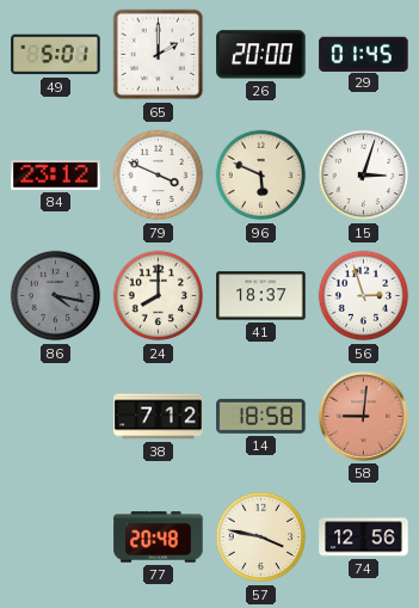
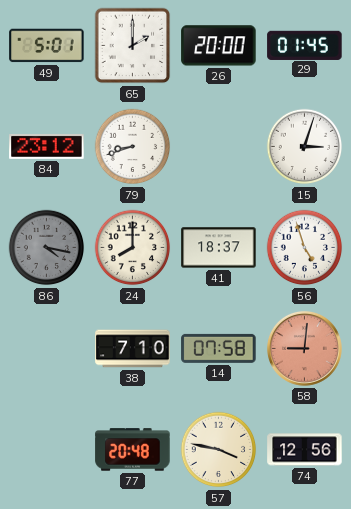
79: 3:49 -> 8:42 (133, 147)
96: 5:49 -> none (261, 176)
56: 2:57 -> 4:57 (305, 248)
38: 7:12 -> 7:10 (133, 349)
14: 18:58 -> 07:58 (219, 348)
